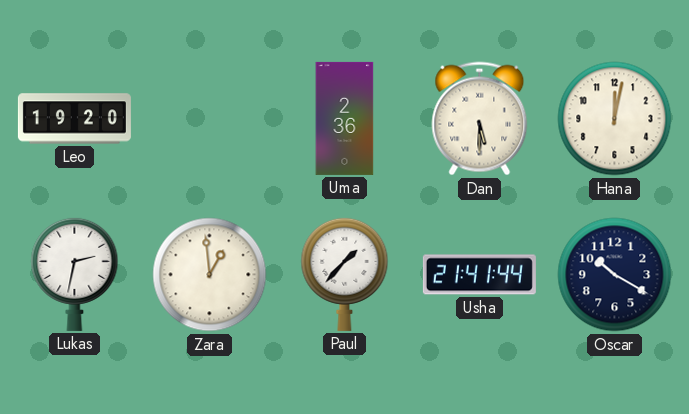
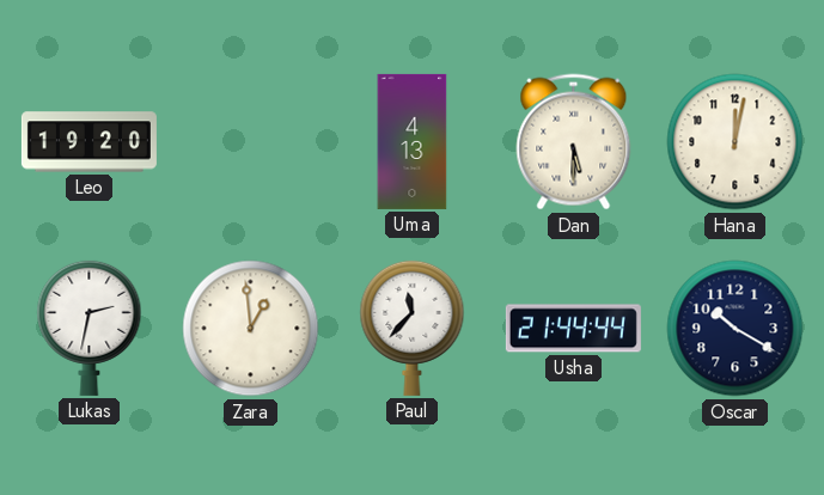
Uma: 2:36 -> 4:13 (413, 141)
Paul: 1:37 -> 11:37 (413, 328)
Usha: 21:41 -> 21:44 (573, 329)
